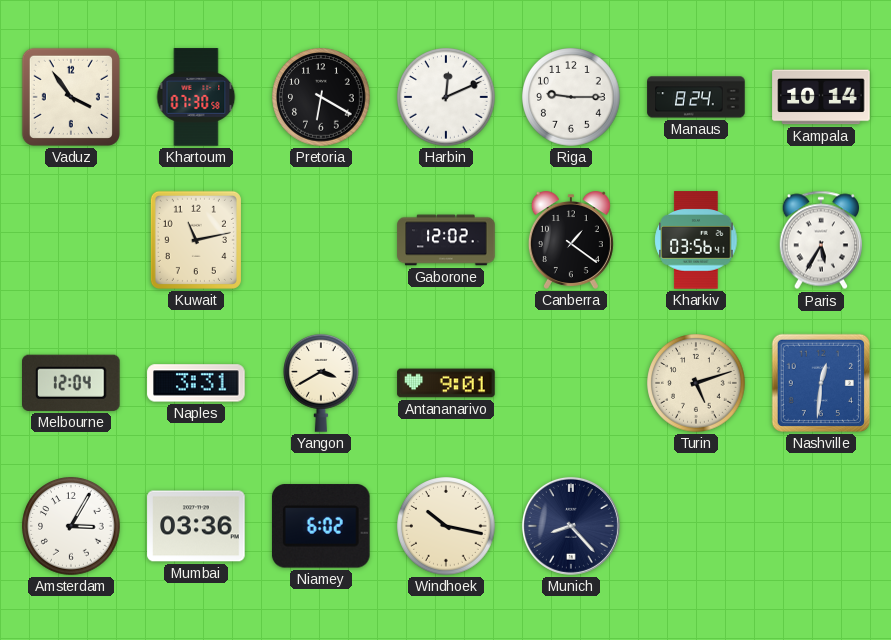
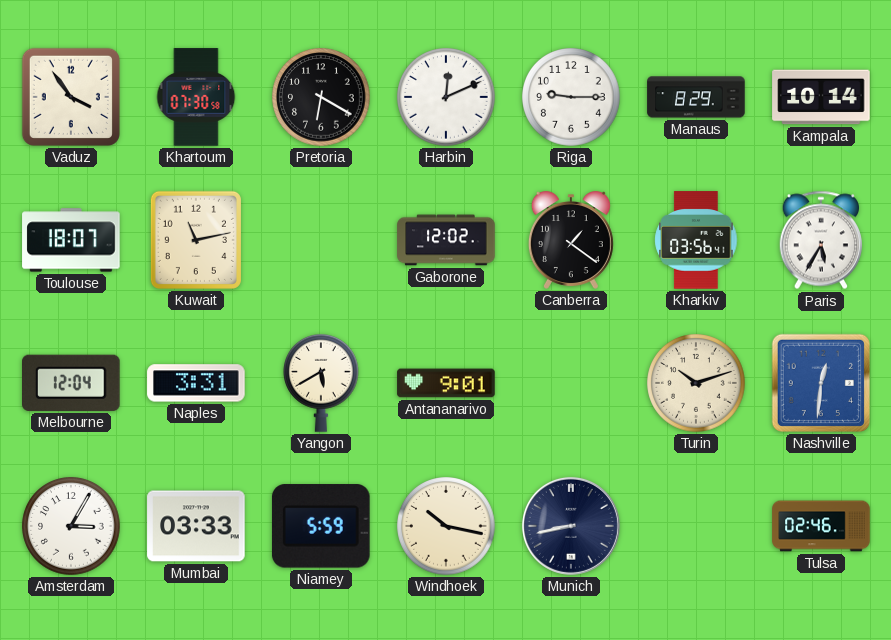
Manaus: 8:24 -> 8:29 (696, 97)
Toulouse: none -> 18:07 (71, 240)
Yangon: 3:40 -> 5:40 (322, 383)
Turin: 5:12 -> 10:12 (696, 383)
Mumbai: 03:36 -> 03:33 (196, 526)
Niamey: 6:02 -> 5:59 (321, 526)
Munich: 8:23 -> 8:43 (571, 526)
Tulsa: none -> 02:46 (821, 526)
